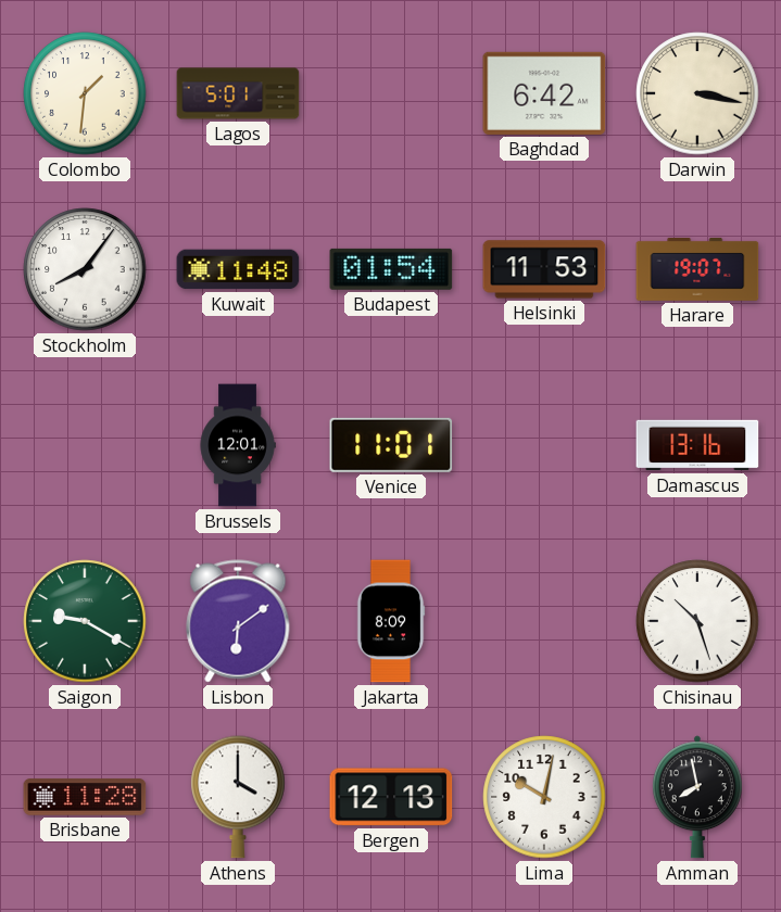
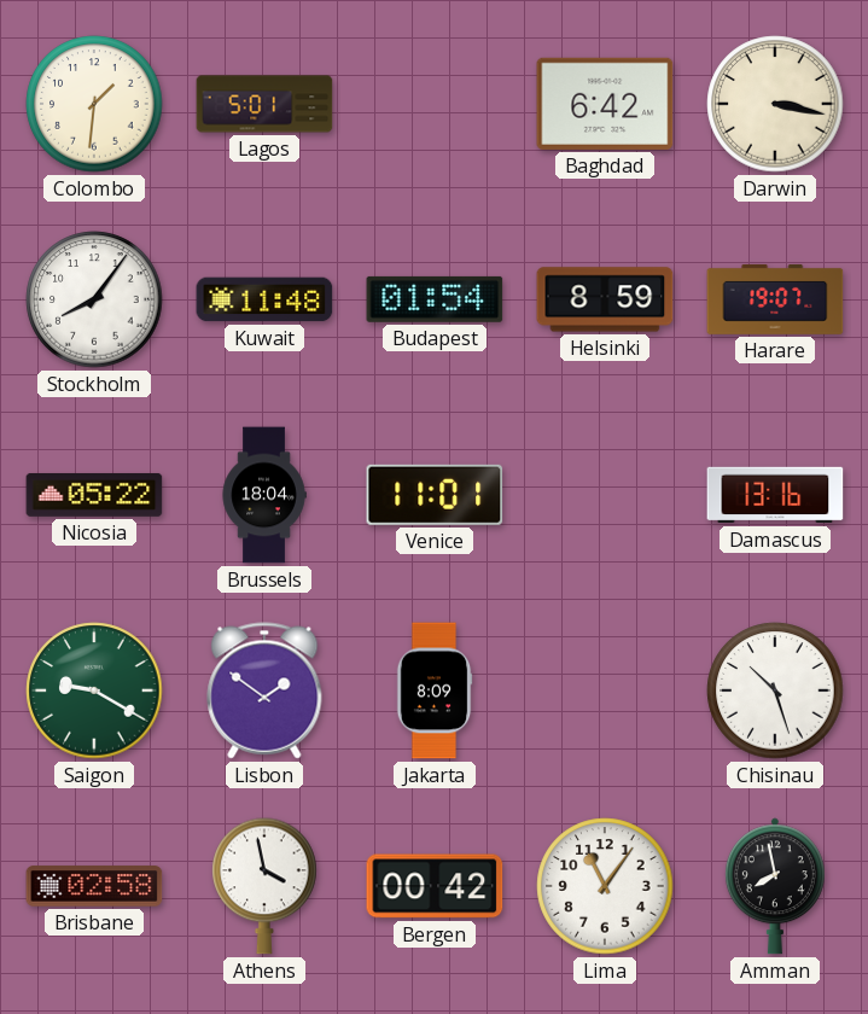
Helsinki: 11:53 -> 8:59 (605, 299)
Nicosia: none -> 05:22 (94, 495)
Brussels: 12:01 -> 18:04 (264, 495)
Lisbon: 6:09 -> 1:51 (264, 690)
Brisbane: 11:28 -> 02:58 (94, 886)
Athens: 4:00 -> 3:58 (264, 886)
Bergen: 12:13 -> 00:42 (435, 886)
Lima: 10:02 -> 11:06 (605, 886)
